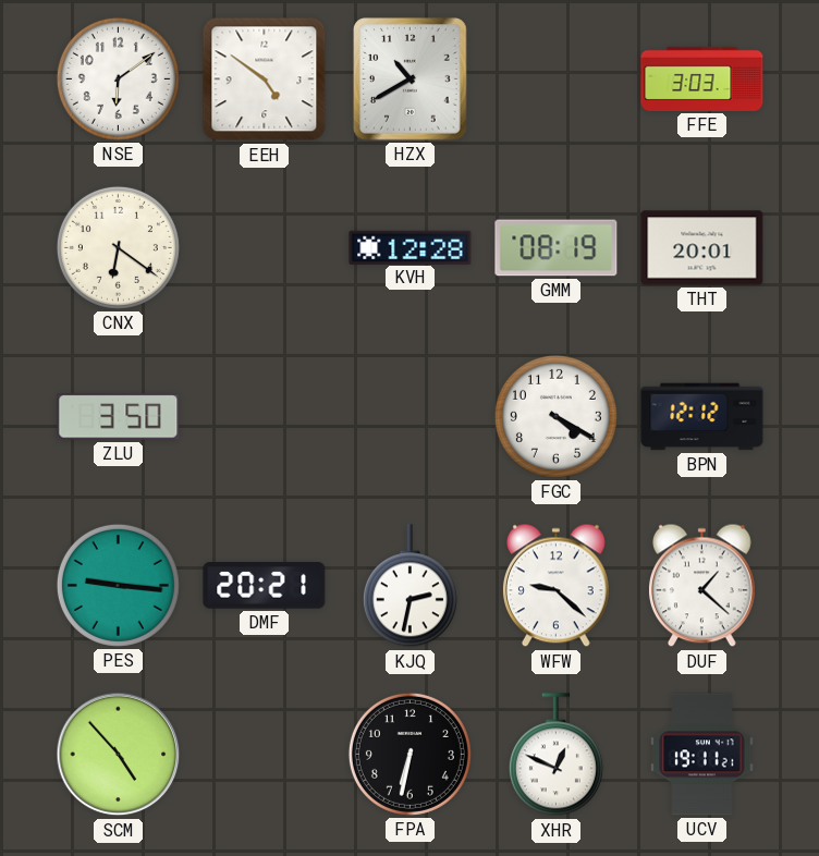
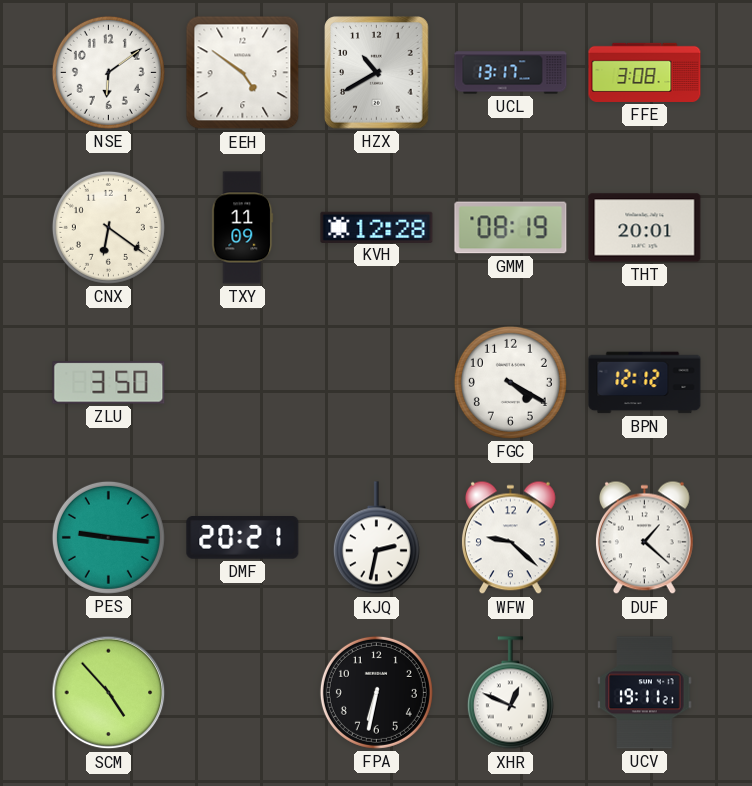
UCL: none -> 13:17 (511, 73)
FFE: 3:03 -> 3:08 (645, 72)
TXY: none -> 11:09 (243, 228)
